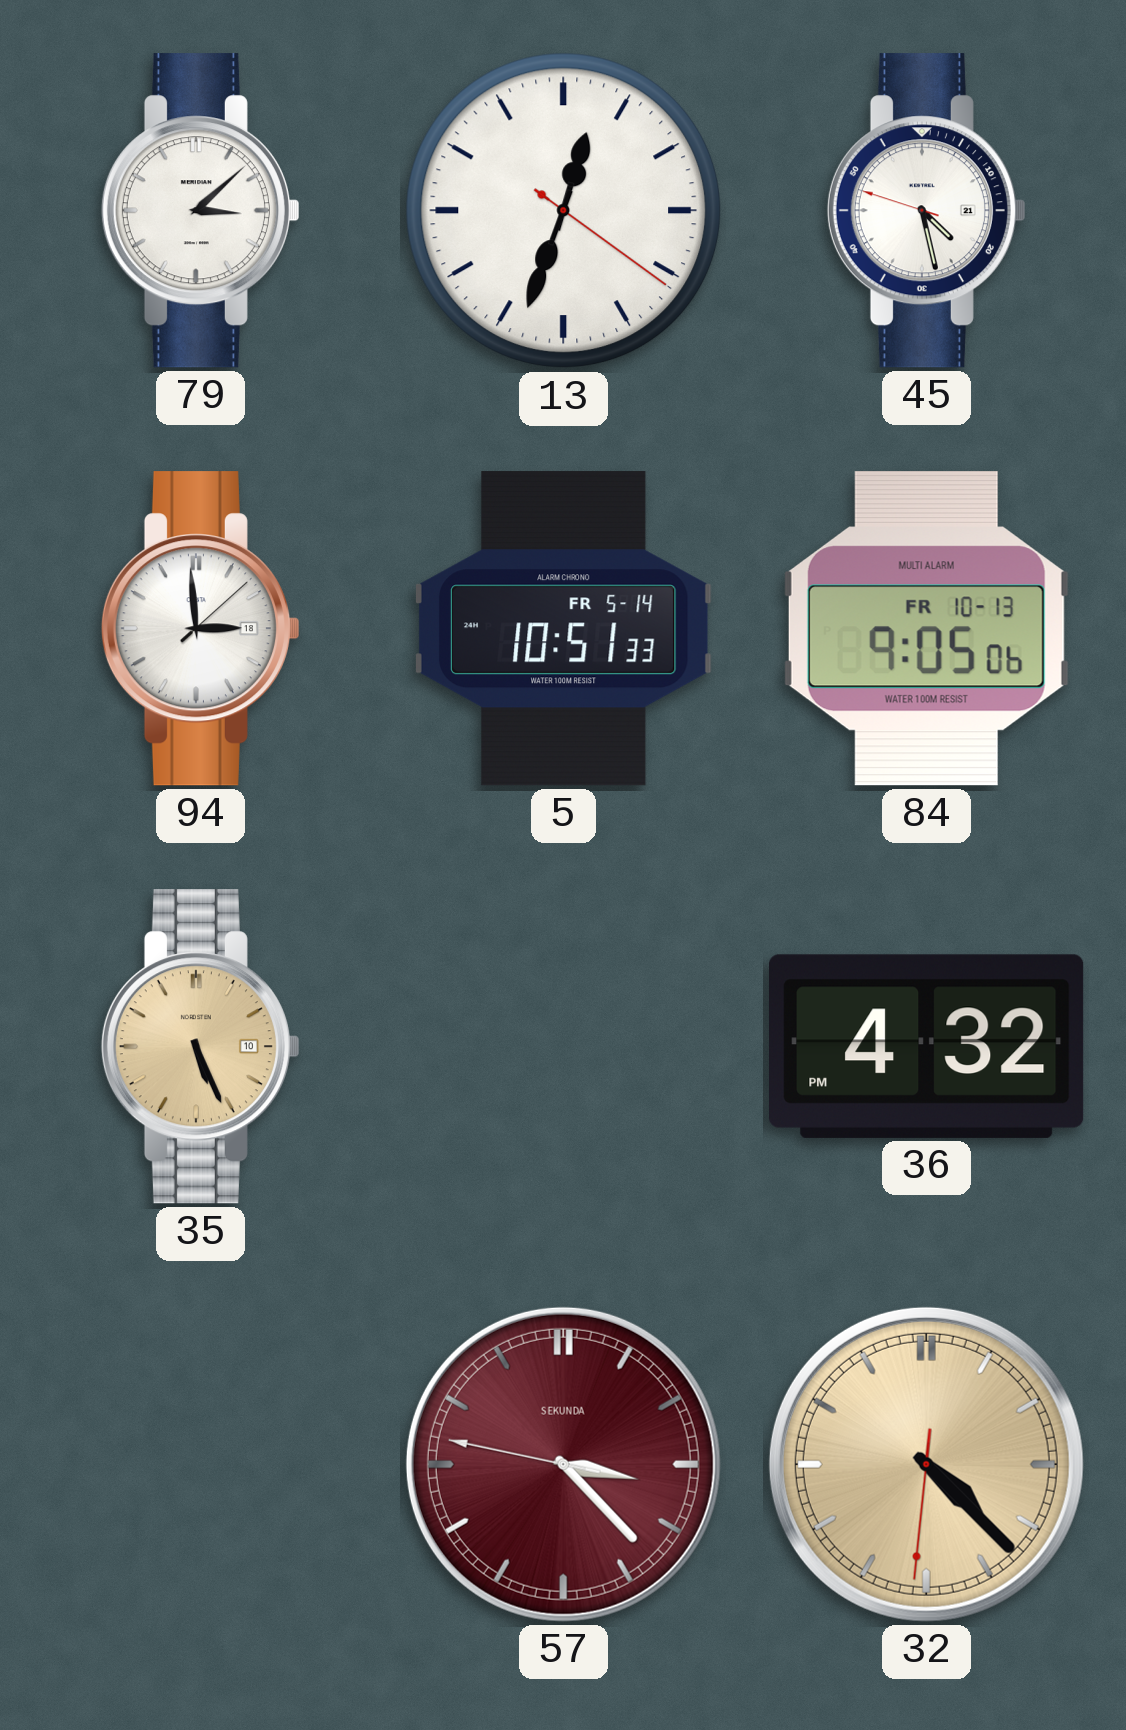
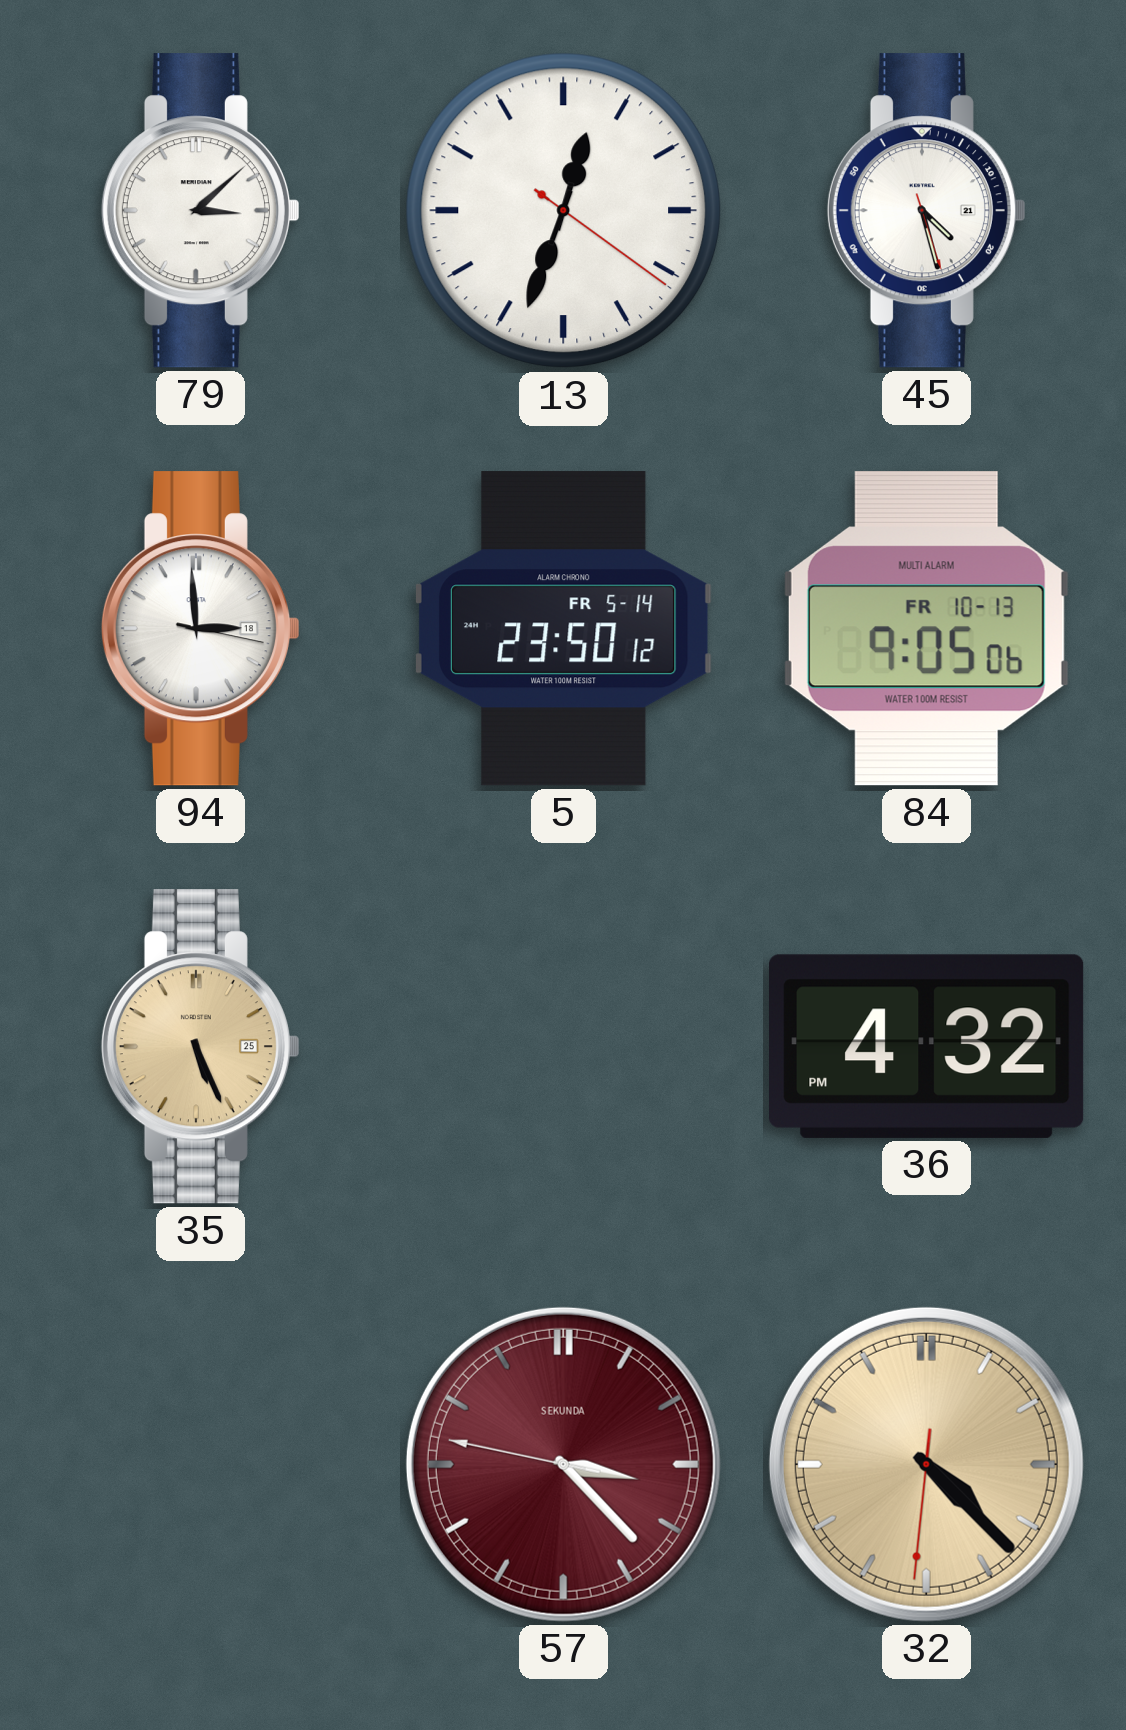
45: 4:27:48 -> 4:27:27 (926, 211)
94: 2:59:08 -> 2:59:17 (200, 629)
5: 10:51 -> 23:50 (563, 629)
35 date: 10 -> 25 (200, 1047)
